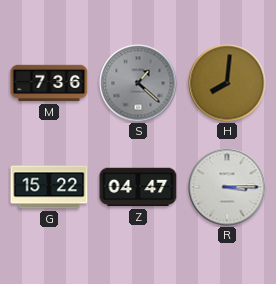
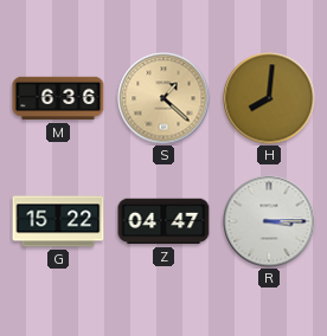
M: 7:36 -> 6:36 (58, 98)
S dial: grey -> champagne (163, 98)
